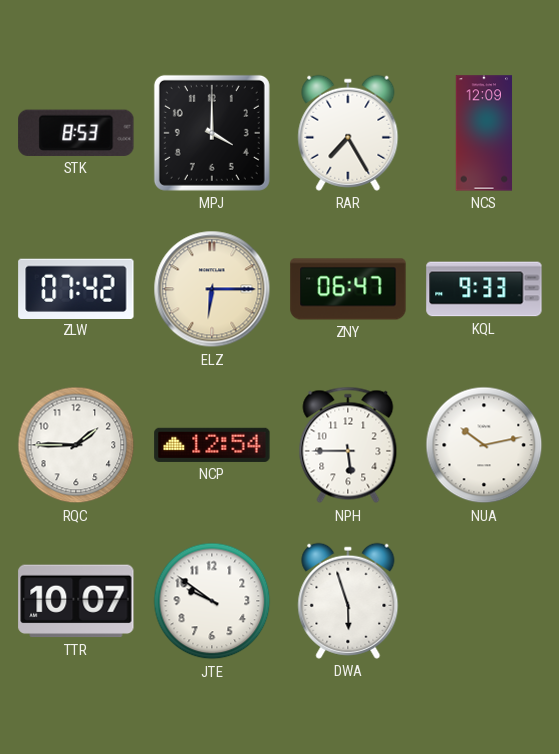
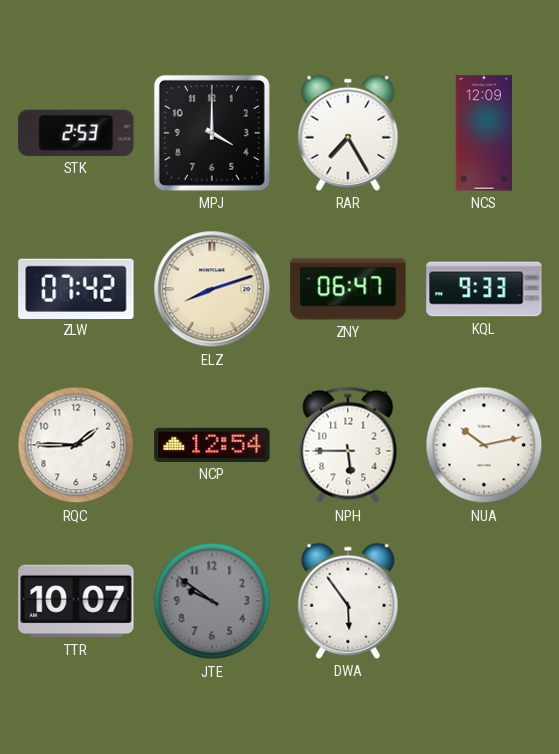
STK: 8:53 -> 2:53 (76, 133)
ELZ: 6:15 -> 8:12 (212, 289)
JTE dial: white -> grey (212, 601)
DWA: 5:57 -> 5:54 (348, 601)
